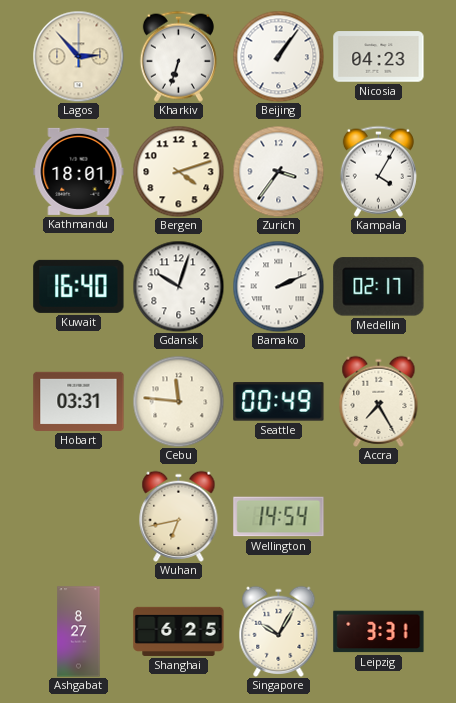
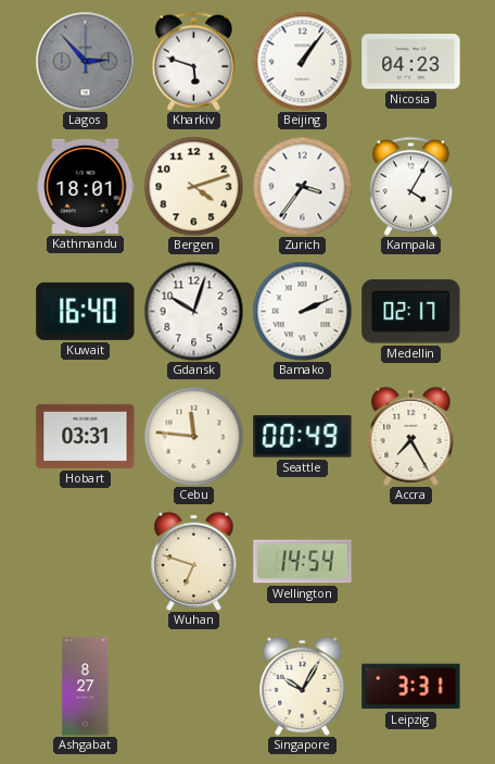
Lagos dial: cream -> grey (85, 61)
Kharkiv: 6:33 -> 5:48 (193, 61)
Wuhan: 6:43 -> 6:48 (194, 561)
Shanghai: 6:25 -> none (179, 631)
